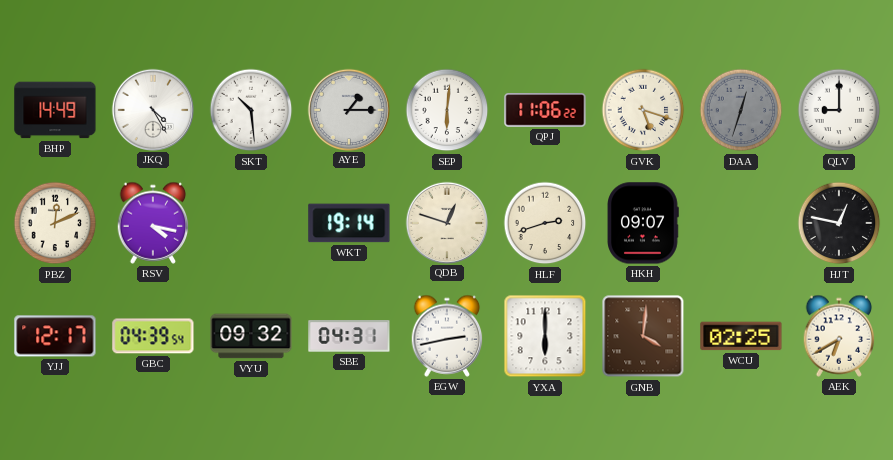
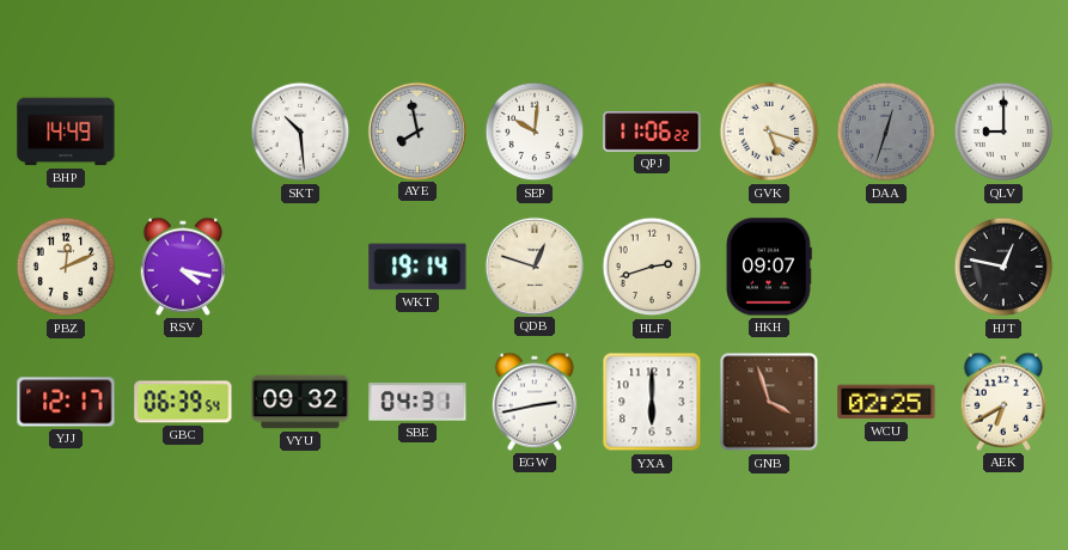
JKQ: 4:25 -> none (152, 109)
AYE: 1:15 -> 7:58 (416, 130)
SEP: 6:01 -> 10:01 (535, 132)
GBC: 04:39 -> 06:39 (183, 402)
GNB: 4:01 -> 3:57 (769, 402)
